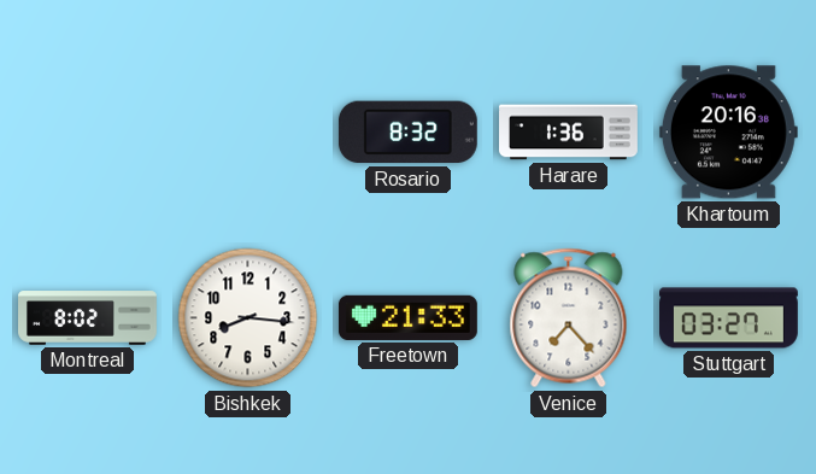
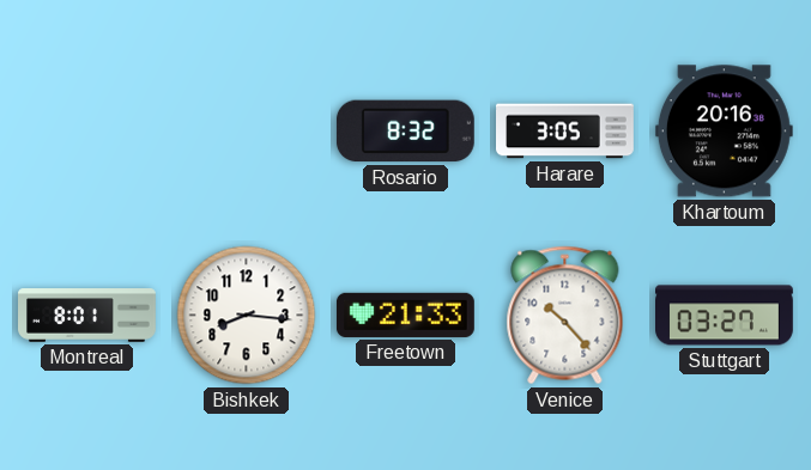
Harare: 1:36 -> 3:05 (565, 132)
Montreal: 8:02 -> 8:01 (87, 316)
Venice: 7:23 -> 10:23 (565, 316)
